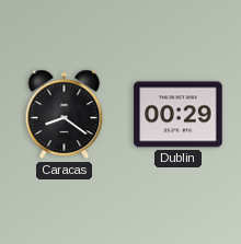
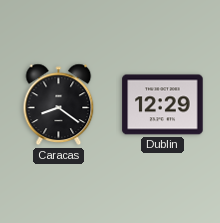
Dublin: 00:29 -> 12:29 (163, 105)
